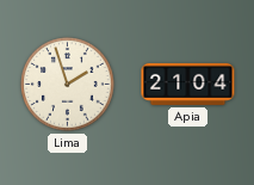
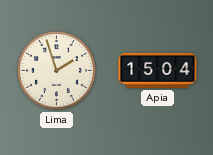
Apia: 21:04 -> 15:04 (158, 70)
